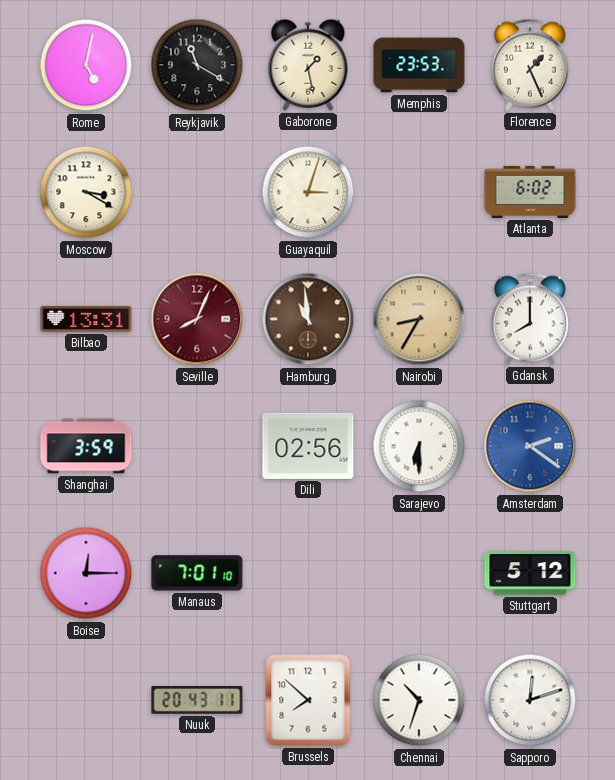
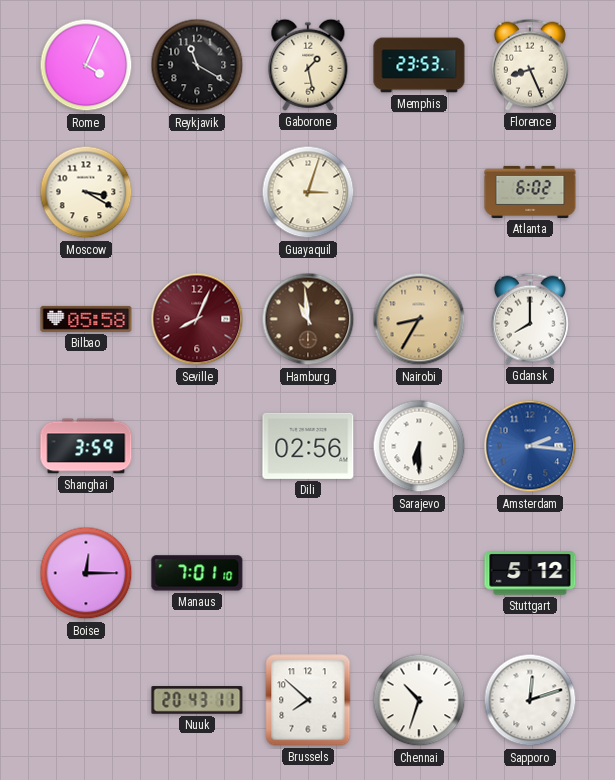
Rome: 5:02 -> 4:04 (86, 65)
Florence: 1:26 -> 8:26 (530, 65)
Bilbao: 13:31 -> 05:58 (86, 319)
Amsterdam: 2:21 -> 2:16 (530, 446)
